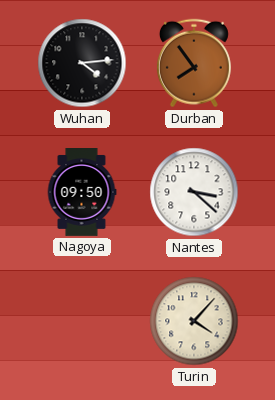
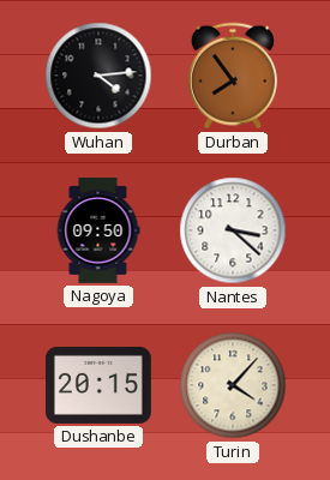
Dushanbe: none -> 20:15 (100, 385)
